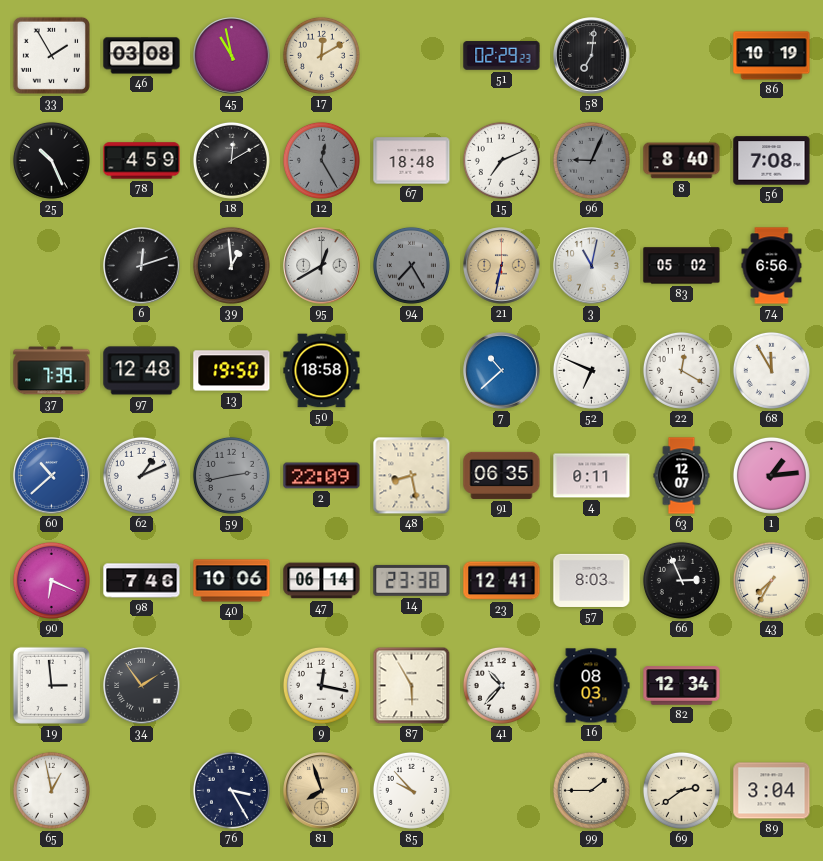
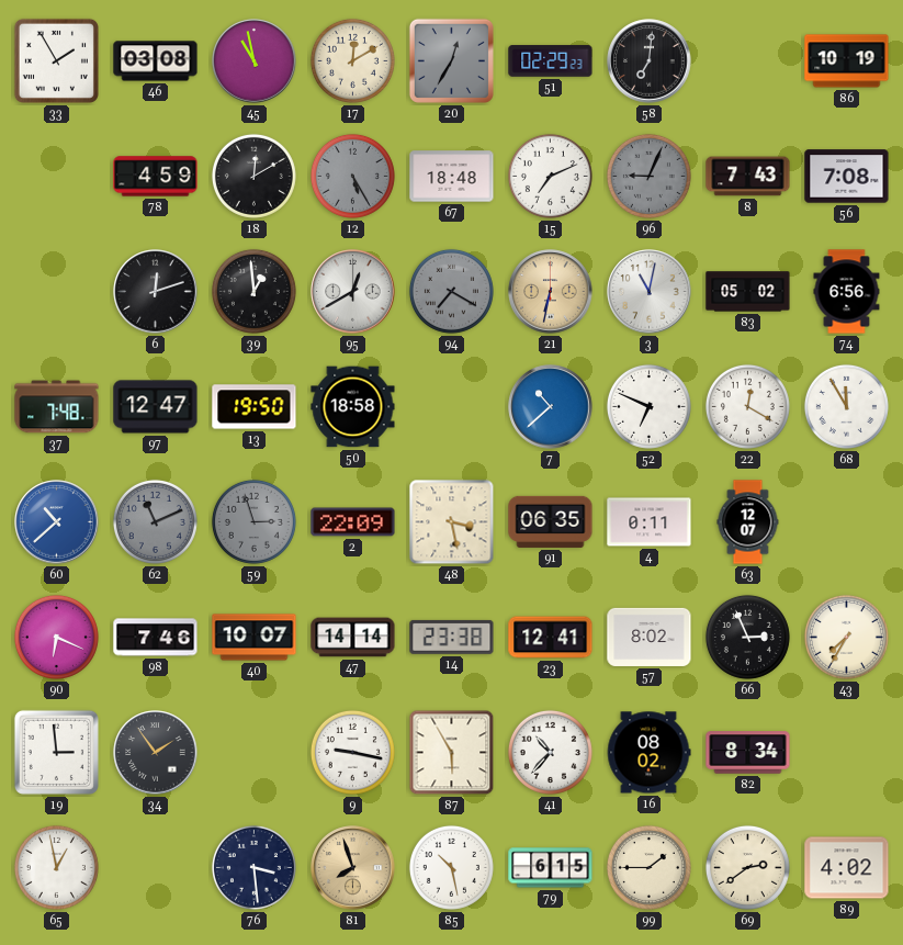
20: none -> 12:35 (451, 60)
25: 10:26 -> none (51, 160)
12: 12:25 -> 5:25 (352, 176)
8: 8:40 -> 7:43 (748, 177)
94: 7:25 -> 7:20 (451, 291)
37: 7:39 -> 7:48 (57, 407)
97: 12:48 -> 12:47 (156, 407)
62: 1:11 -> 11:11 (155, 521)
62 dial: white -> grey (155, 521)
59: 2:43 -> 2:57 (253, 521)
48: 8:28 -> 3:28 (452, 522)
1: 1:14 -> none (771, 475)
40: 10:06 -> 10:07 (255, 638)
47: 06:14 -> 14:14 (353, 638)
57: 8:03 -> 8:02 (650, 637)
9: 12:17 -> 9:17 (352, 752)
16: 08:03 -> 08:02 (648, 753)
82: 12:34 -> 8:34 (748, 753)
76: 3:25 -> 3:29 (253, 867)
85: 9:53 -> 10:28 (451, 867)
79: none -> 6:15 (551, 868)
89: 3:04 -> 4:02 (847, 868)
